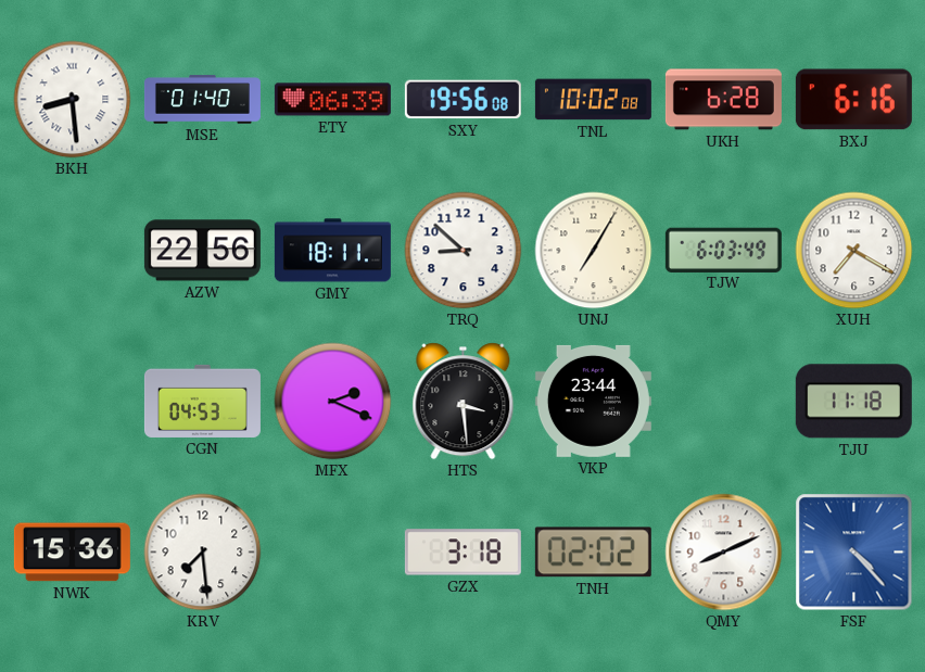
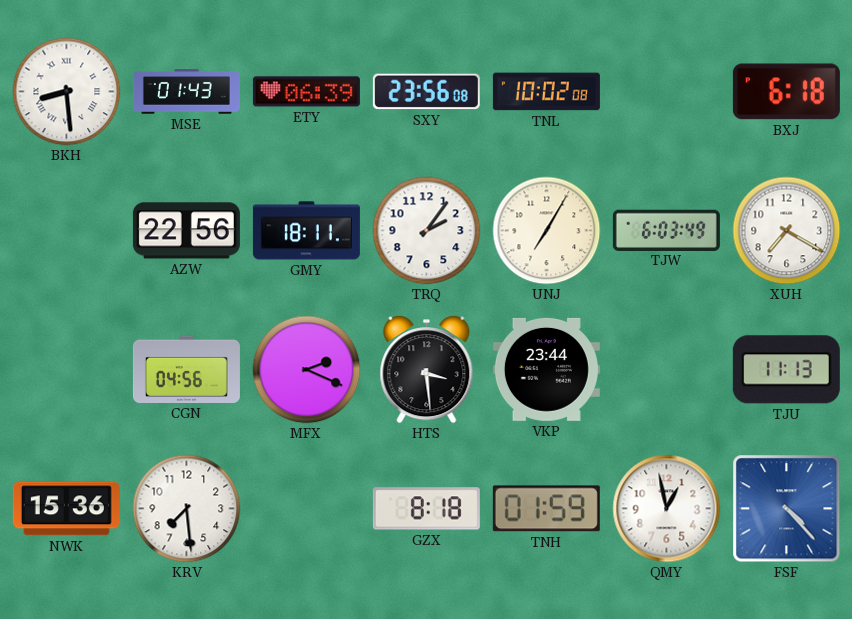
MSE: 01:40 -> 01:43 (186, 92)
SXY: 19:56 -> 23:56 (426, 92)
UKH: 6:28 -> none (723, 100)
BXJ: 6:16 -> 6:18 (786, 92)
TRQ: 8:52 -> 2:06 (427, 231)
CGN: 04:53 -> 04:56 (186, 369)
TJU: 11:18 -> 11:13 (786, 370)
GZX: 3:18 -> 8:18 (426, 509)
TNH: 02:02 -> 01:59 (546, 509)
QMY: 8:11 -> 12:58 (667, 509)
